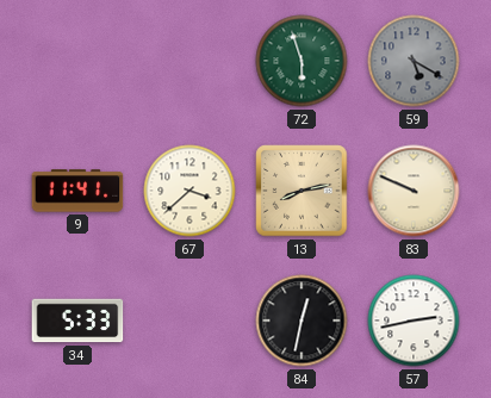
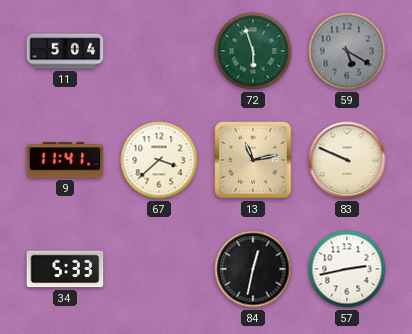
11: none -> 5:04 (65, 51)
13: 8:13 -> 11:13 (253, 160)
